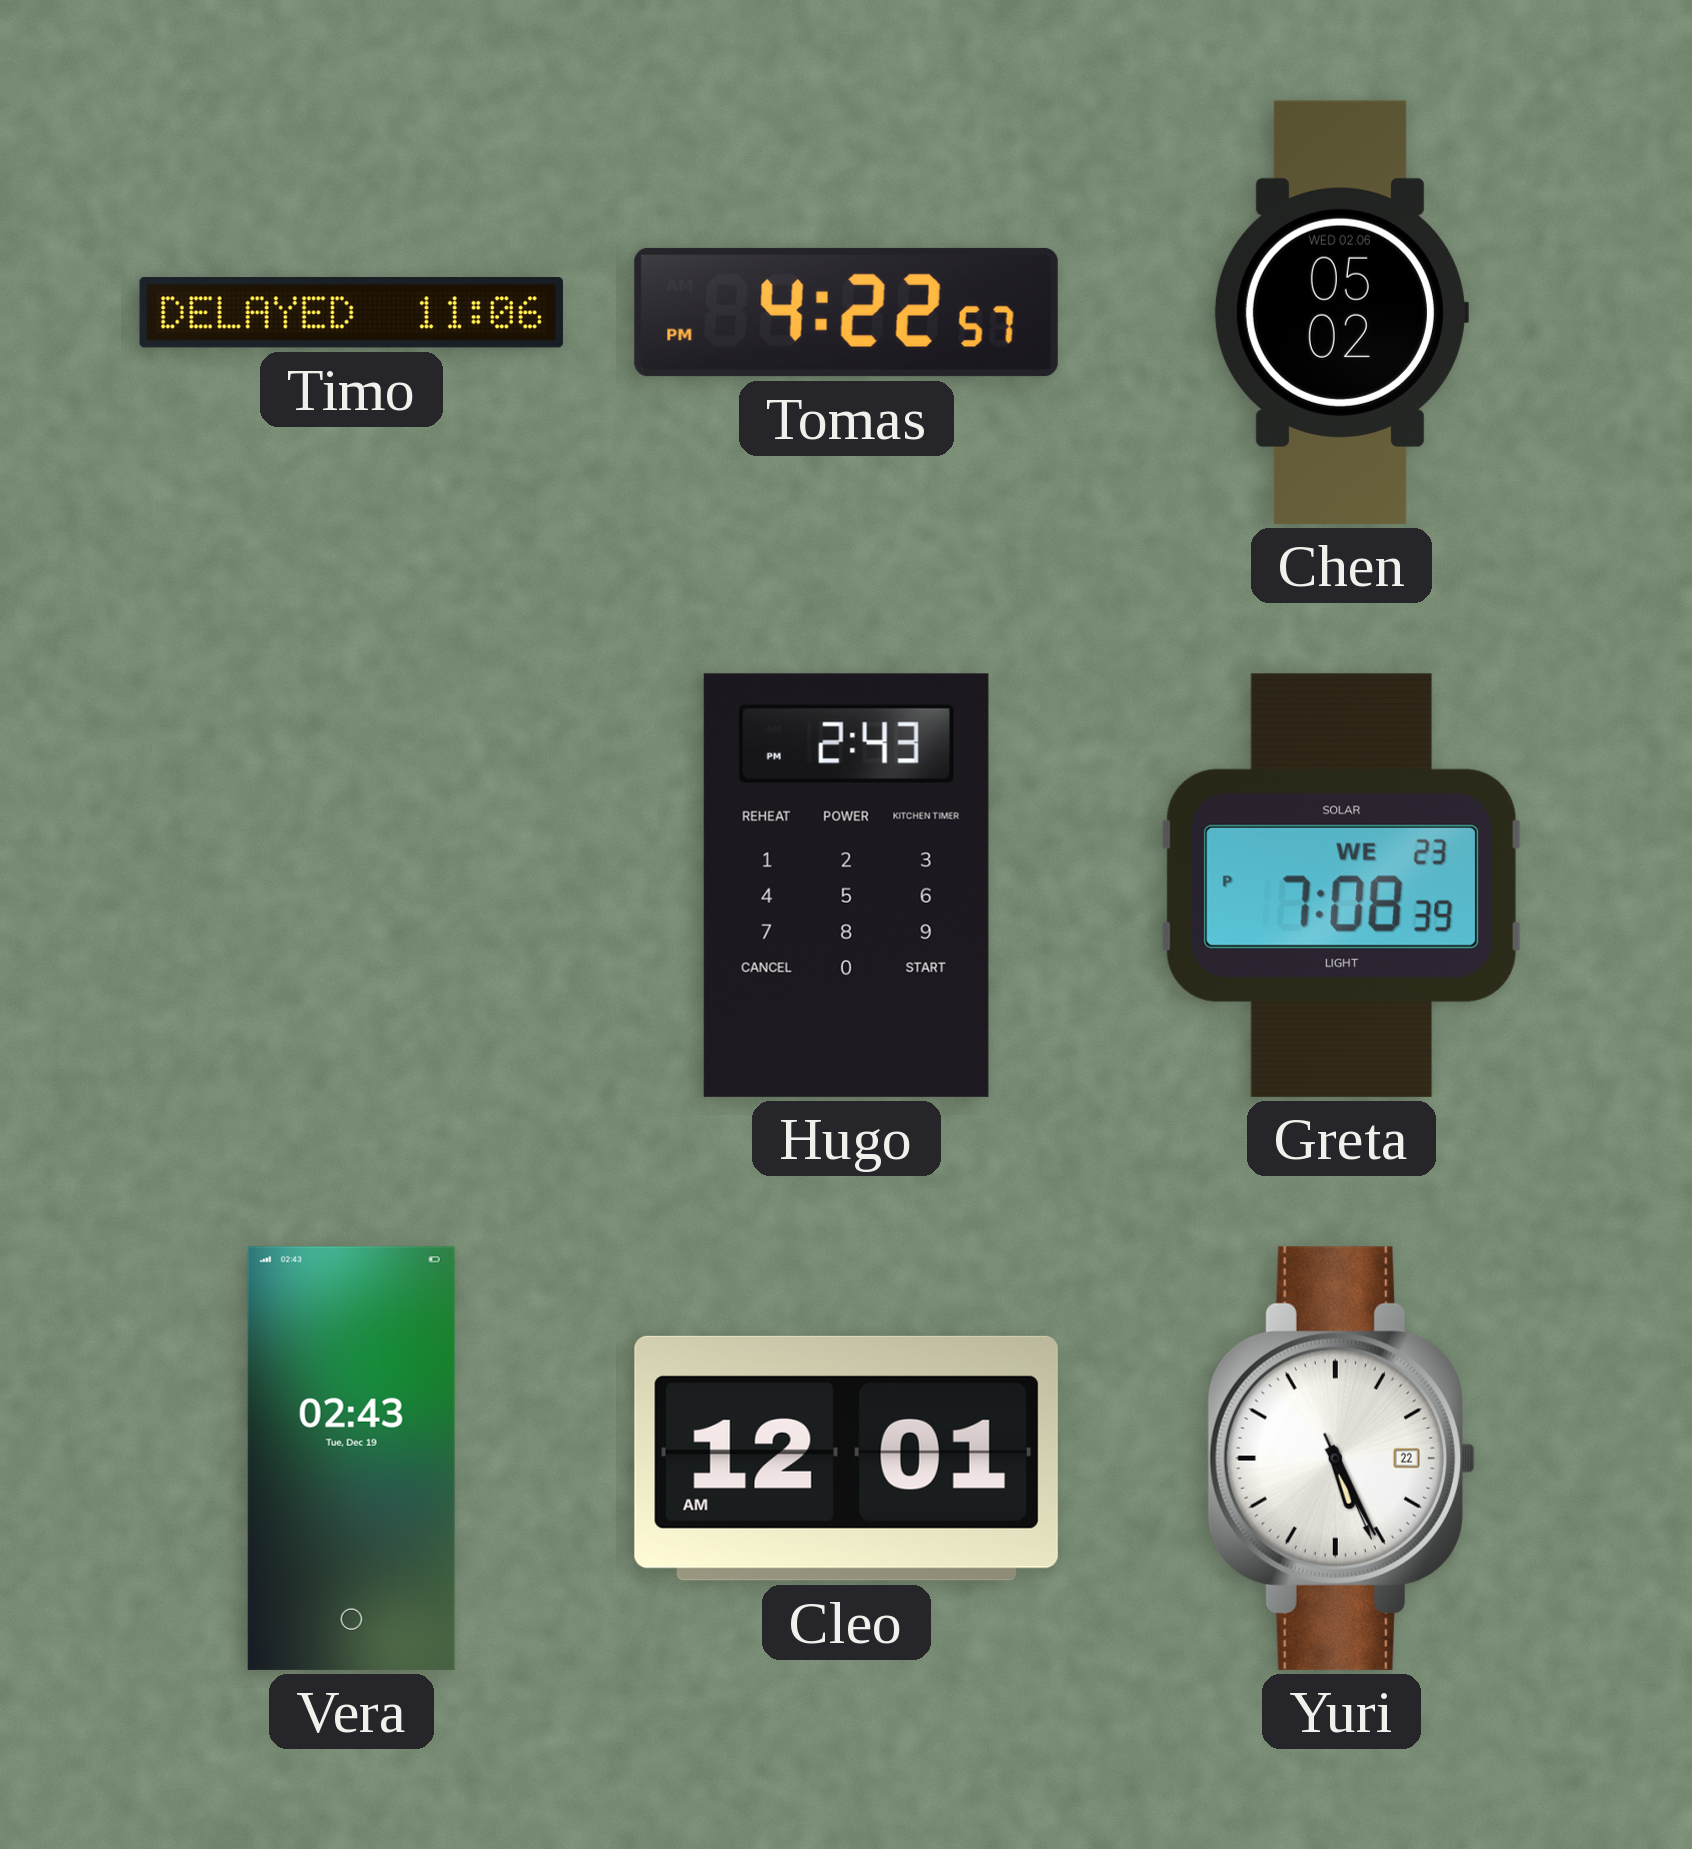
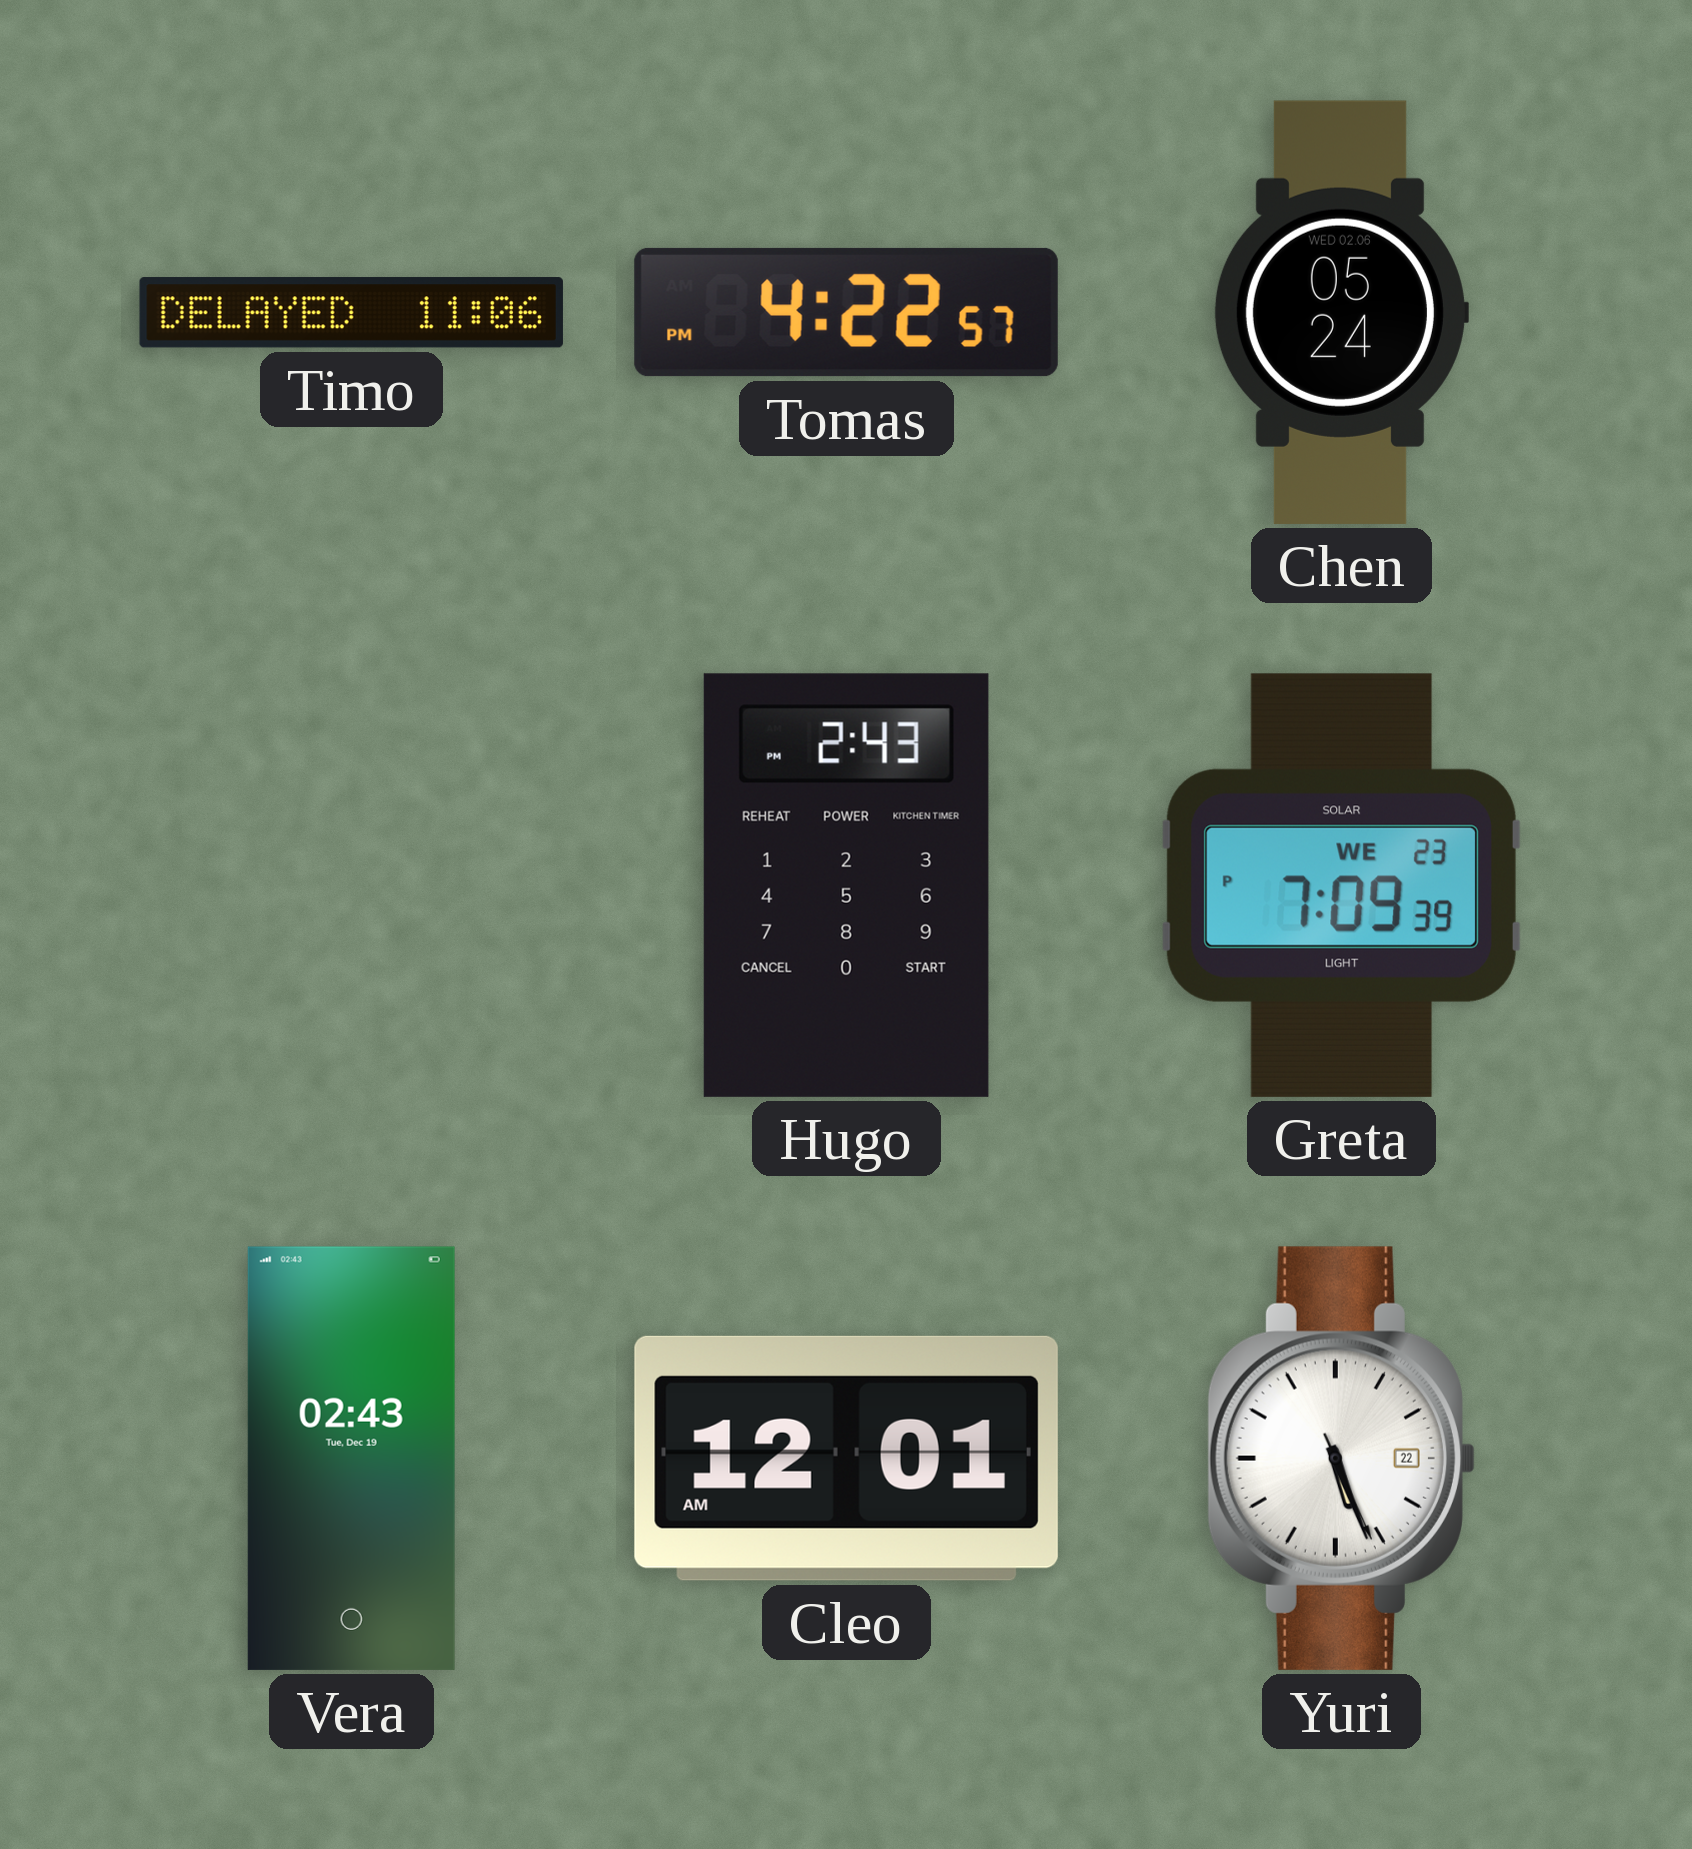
Chen: 05:02 -> 05:24 (1341, 312)
Greta: 7:08 -> 7:09 (1341, 885)
Yuri: 5:25 -> 5:26 (1341, 1458)
